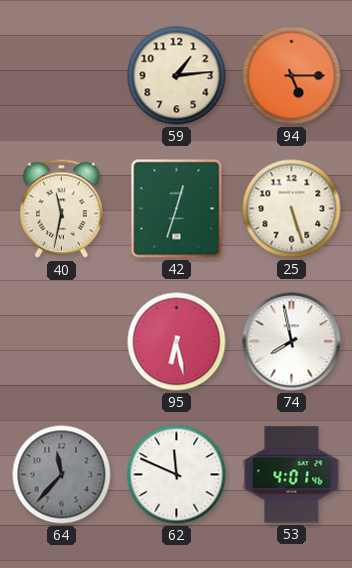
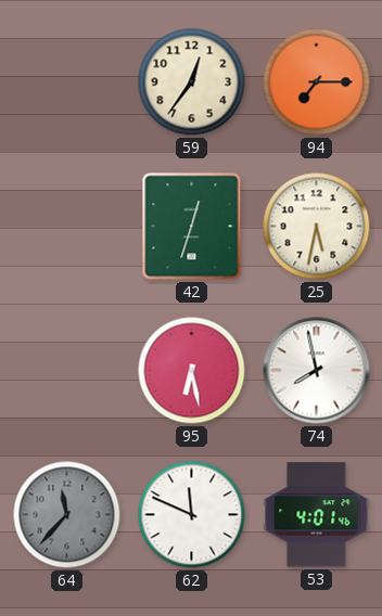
59: 1:14 -> 12:36 (192, 82)
94: 5:15 -> 7:15 (317, 82)
40: 11:32 -> none (62, 209)
25: 5:27 -> 5:32 (317, 227)
